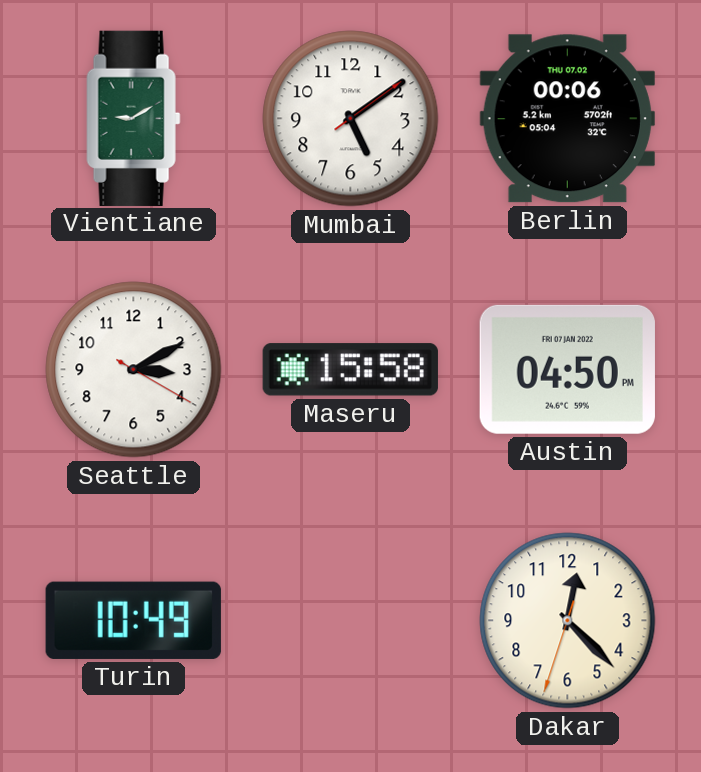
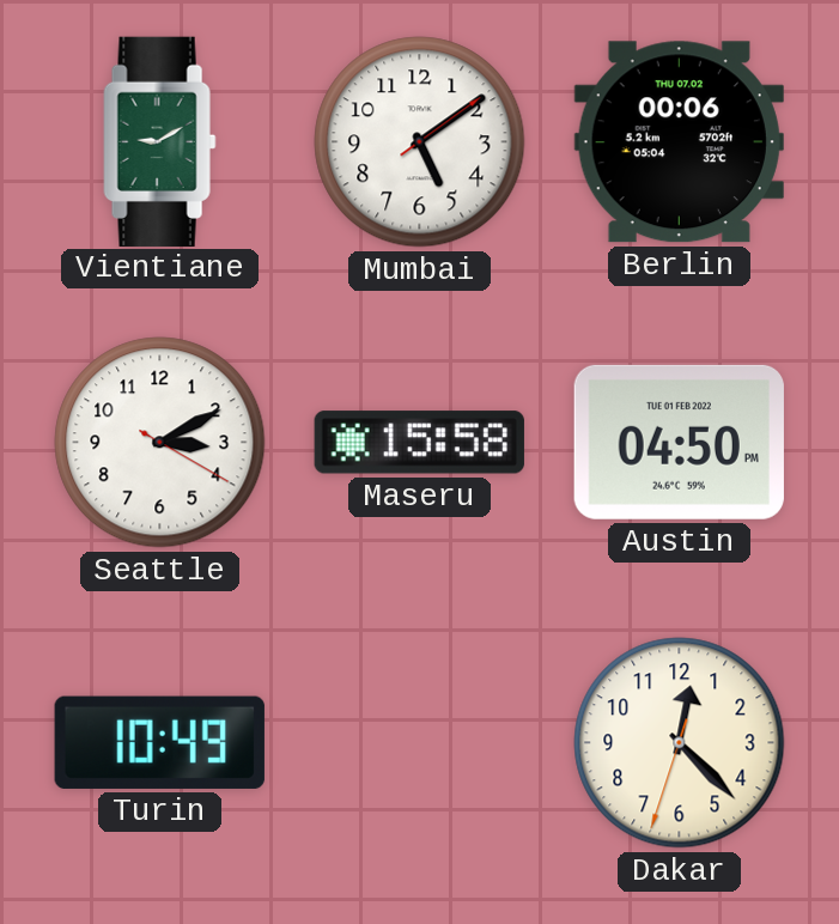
Austin date: FRI 07 JAN 2022 -> TUE 01 FEB 2022 (679, 442)
